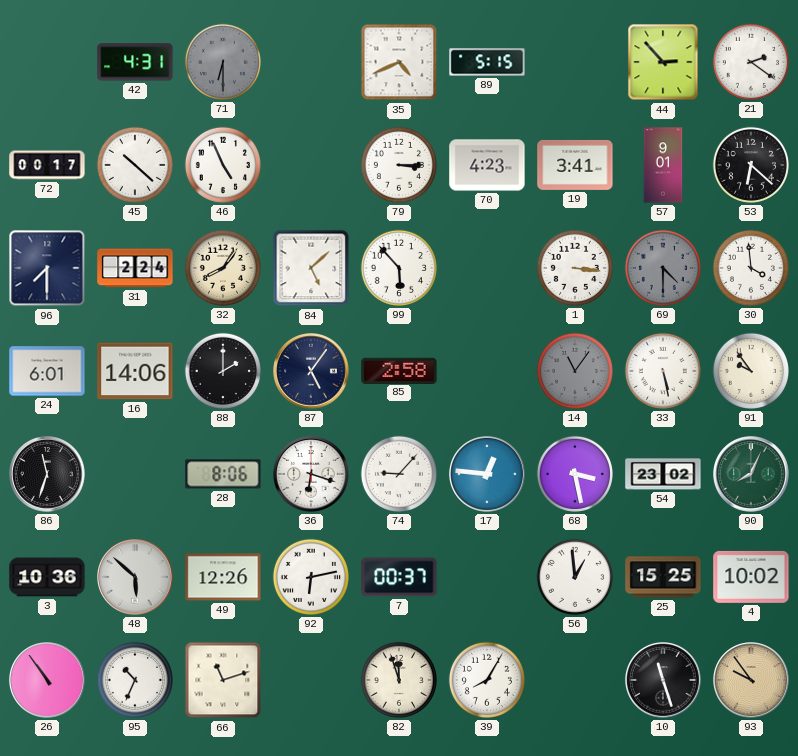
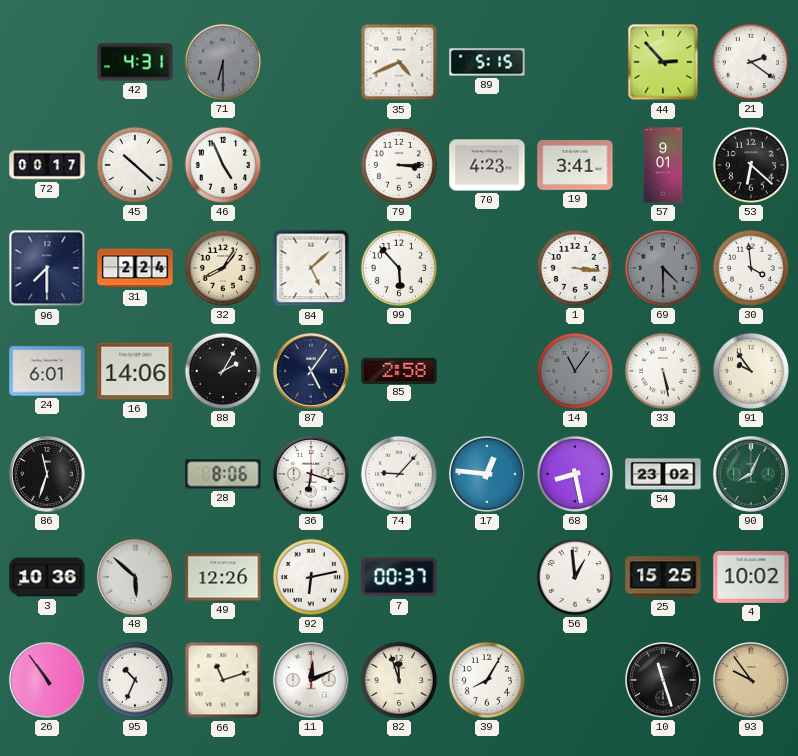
88: 2:00 -> 2:05 (223, 371)
68: 3:28 -> 8:28 (575, 474)
11: none -> 12:11 (311, 680)
